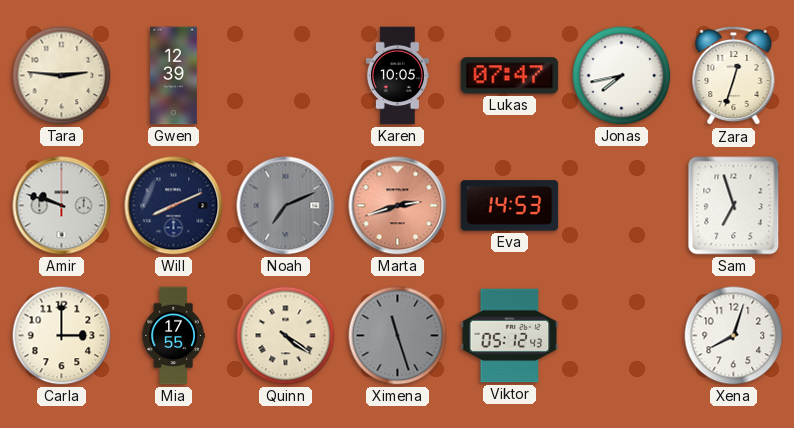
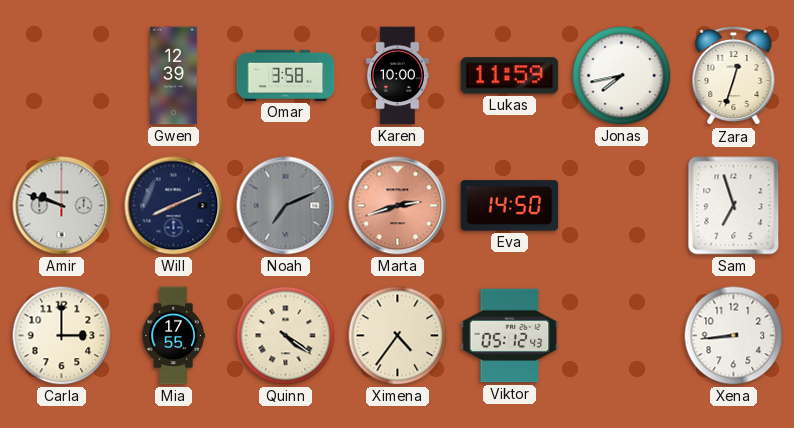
Tara: 2:46 -> none (62, 76)
Omar: none -> 3:58 (286, 75)
Karen: 10:05 -> 10:00 (397, 76)
Lukas: 07:47 -> 11:59 (510, 76)
Eva: 14:53 -> 14:50 (510, 206)
Ximena: 11:27 -> 4:36 (398, 336)
Ximena dial: grey -> cream (398, 336)
Xena: 8:03 -> 8:44 (734, 336)
